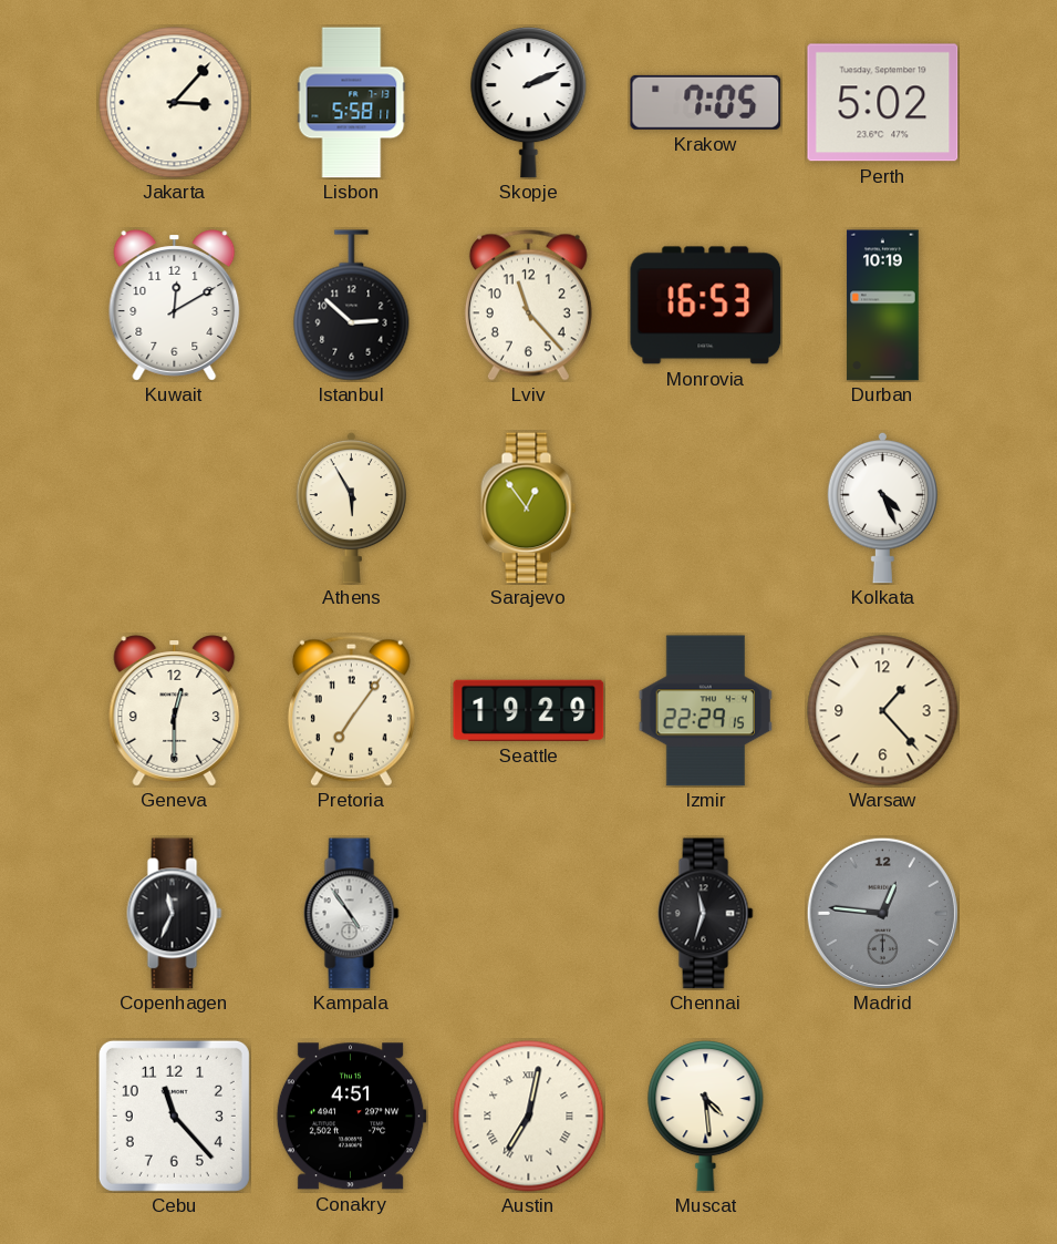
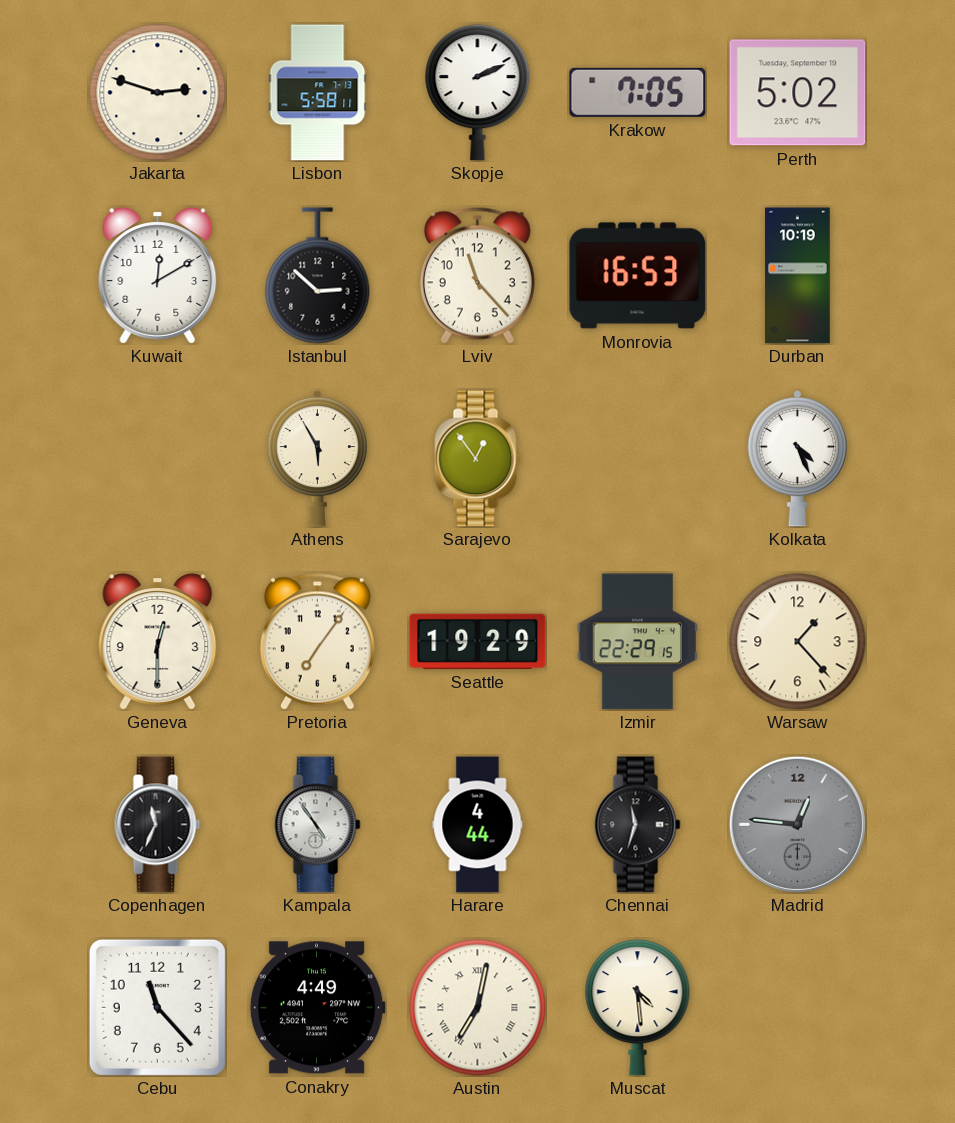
Jakarta: 3:07 -> 2:48 (158, 93)
Harare: none -> 4:44 (478, 825)
Conakry: 4:51 -> 4:49 (317, 1008)
